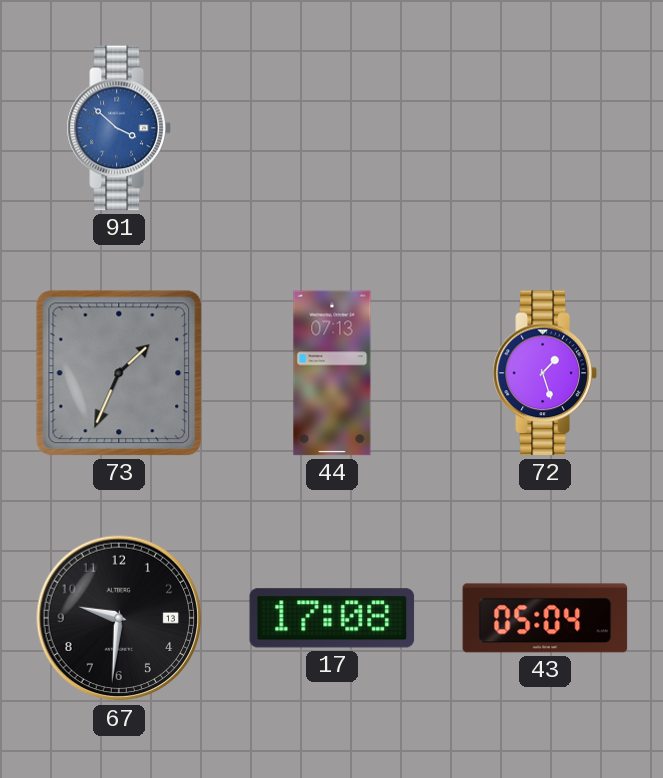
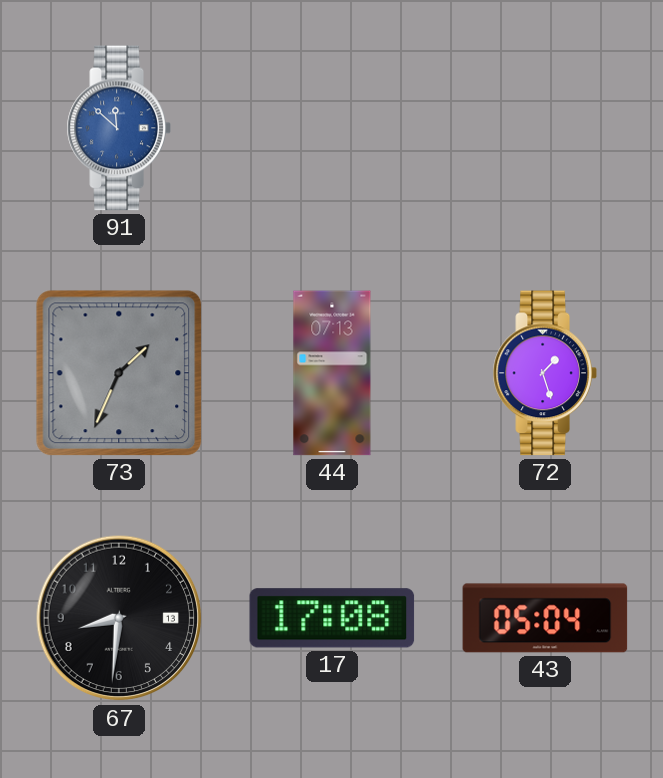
91: 3:52 -> 11:52 (119, 128)
67: 9:31 -> 8:31 (119, 618)
